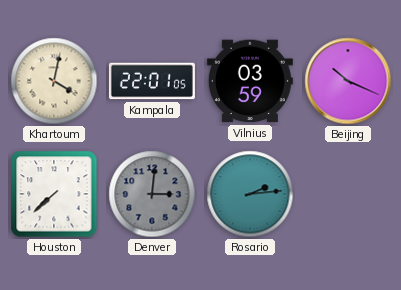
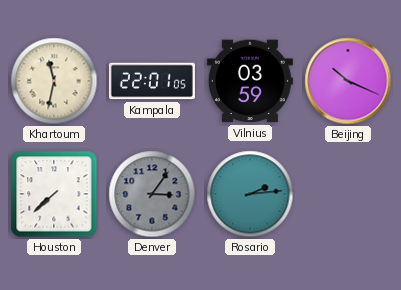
Khartoum: 4:02 -> 11:32 (54, 81)
Denver: 3:01 -> 3:06 (152, 194)
